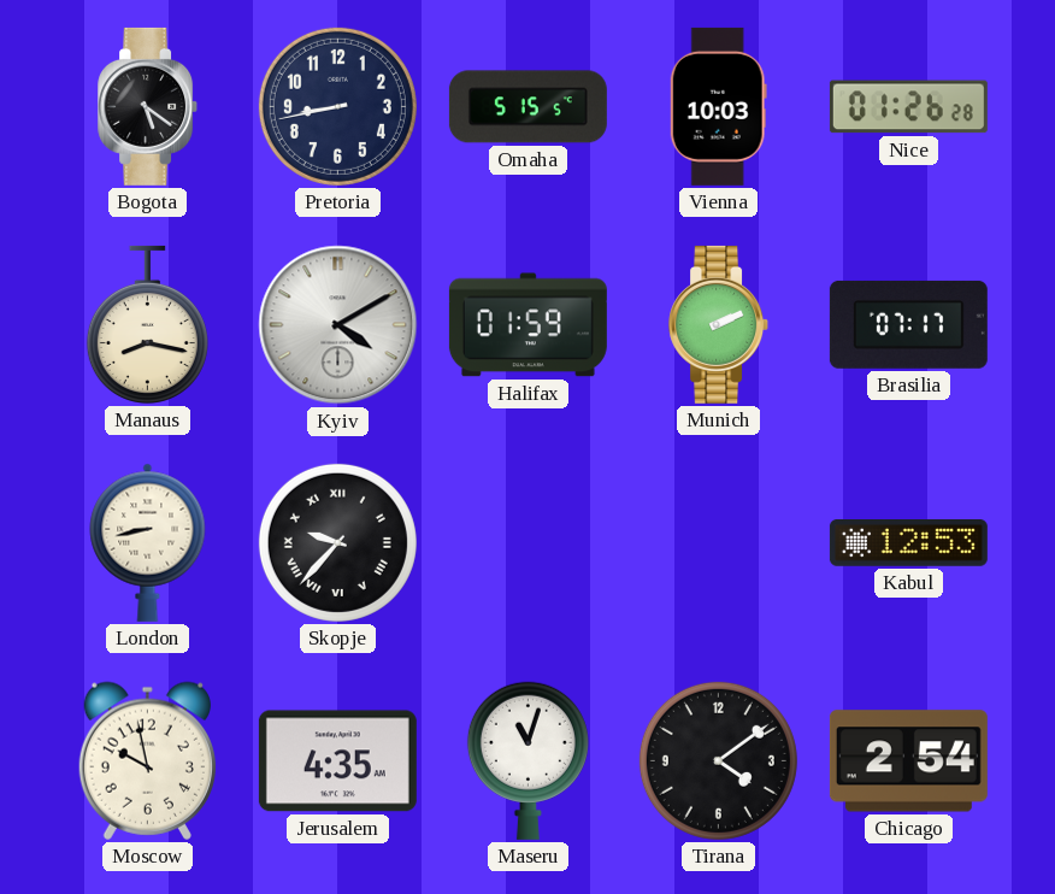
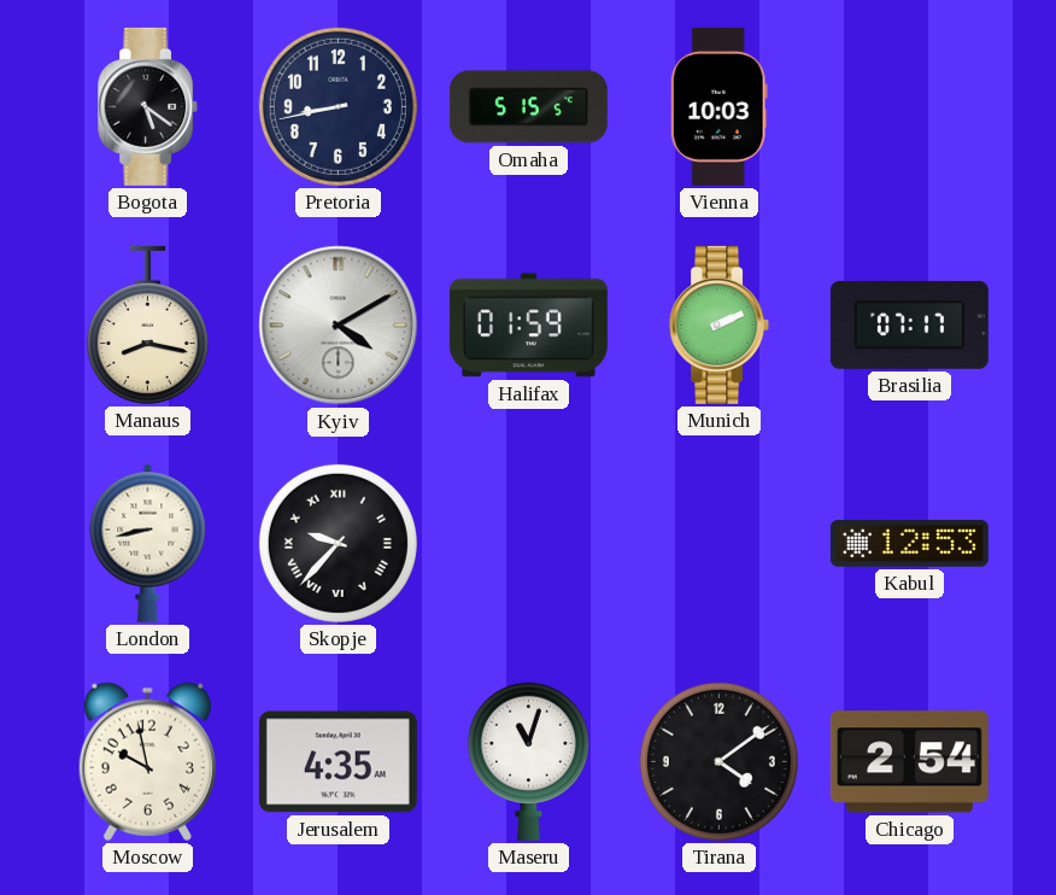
Nice: 01:26 -> none (908, 107)
